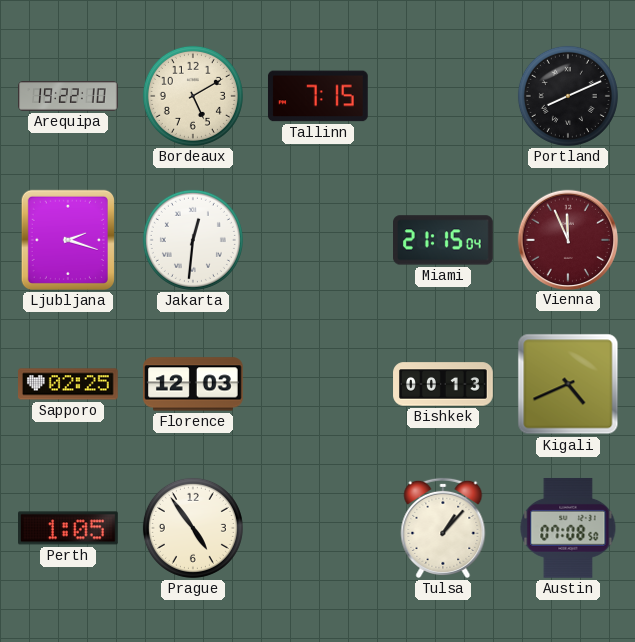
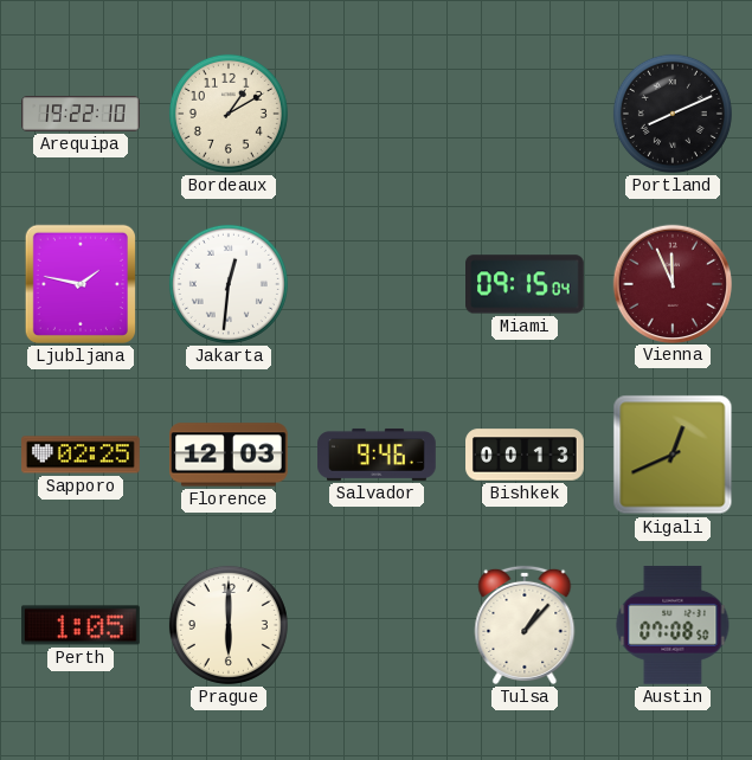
Bordeaux: 5:10 -> 1:10 (229, 114)
Tallinn: 7:15 -> none (318, 96)
Ljubljana: 2:18 -> 1:47 (81, 284)
Miami: 21:15 -> 09:15 (526, 284)
Salvador: none -> 9:46 (377, 455)
Kigali: 4:41 -> 12:41 (673, 455)
Prague: 4:54 -> 6:00 (229, 625)
